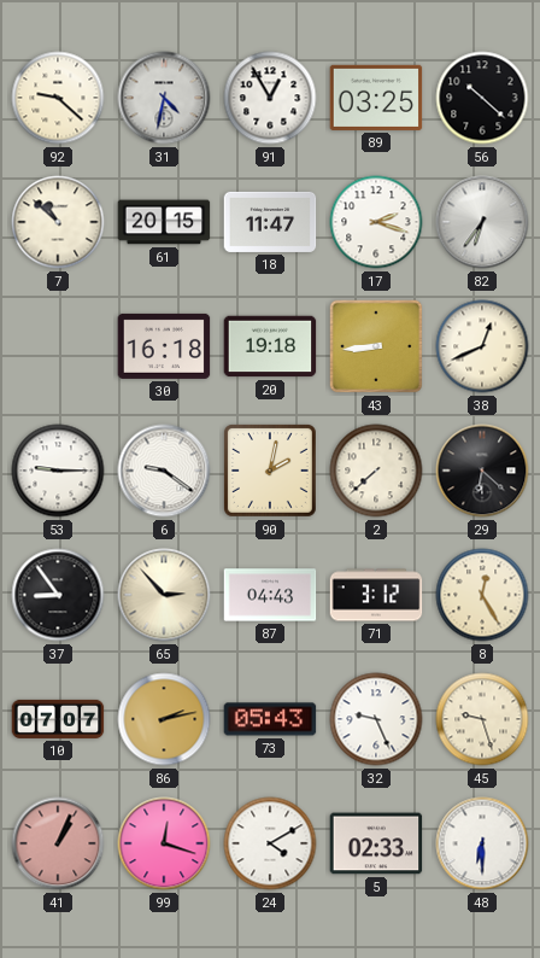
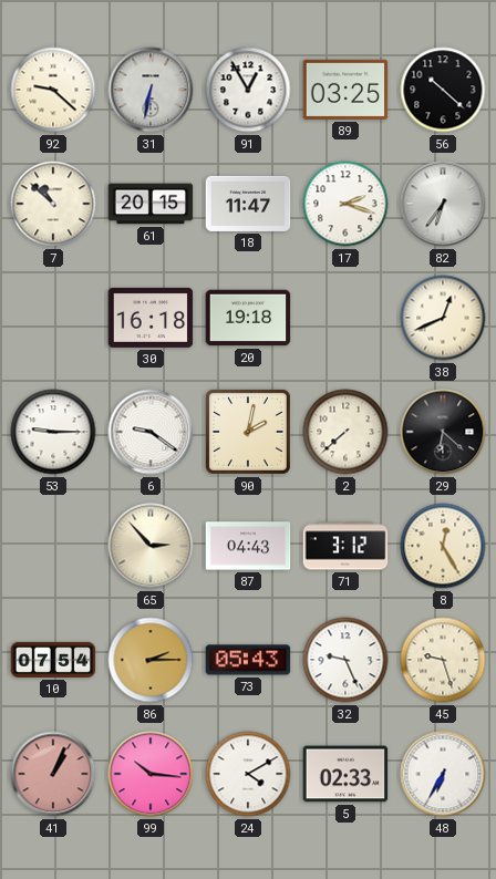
31: 4:32 -> 6:32 (151, 90)
43: 8:44 -> none (376, 346)
37: 8:54 -> none (58, 595)
10: 07:07 -> 07:54 (53, 660)
86: 2:13 -> 2:15 (151, 660)
99: 12:18 -> 10:16 (151, 774)
48: 6:30 -> 6:35 (443, 774)
